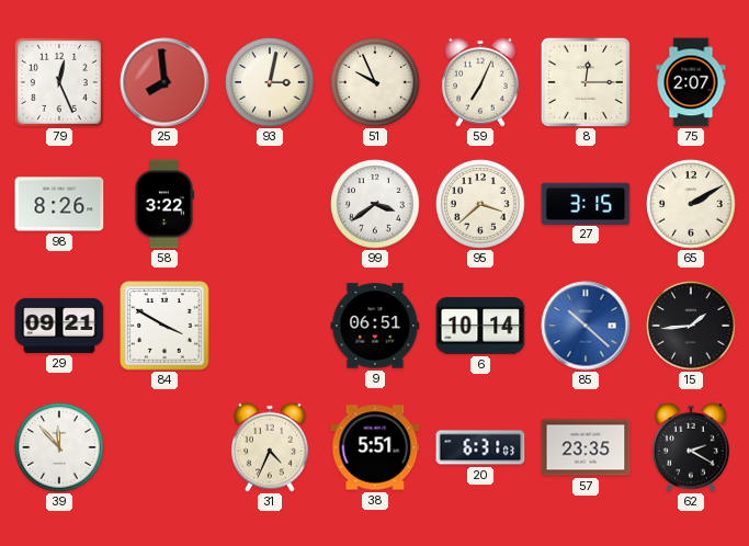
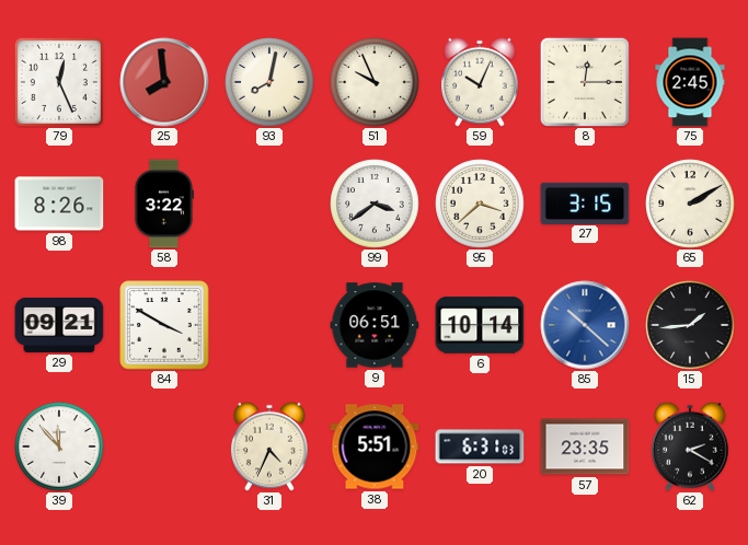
93: 3:02 -> 8:02 (269, 82)
59: 7:04 -> 10:04 (480, 82)
75: 2:07 -> 2:45 (690, 82)
